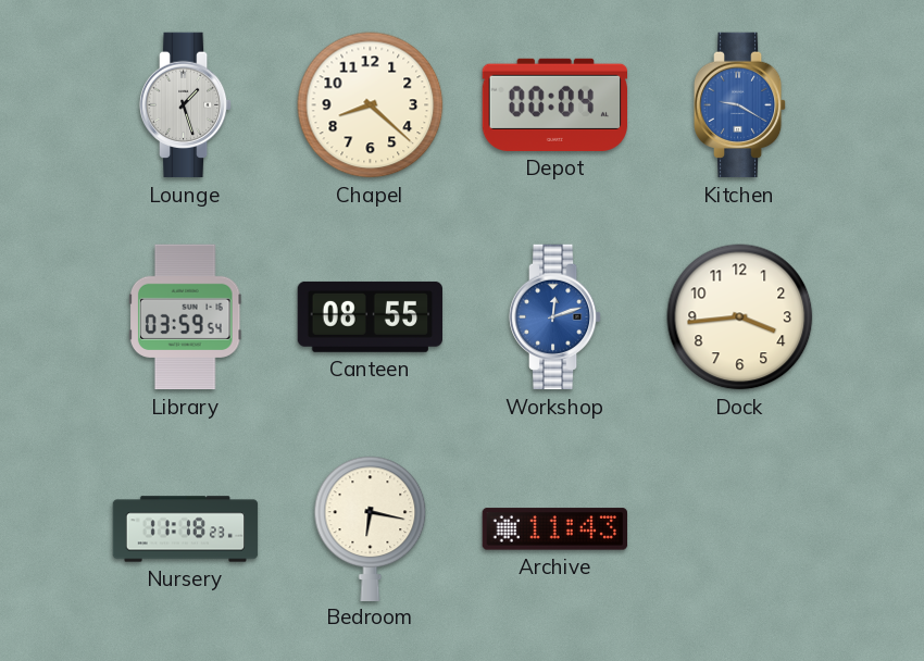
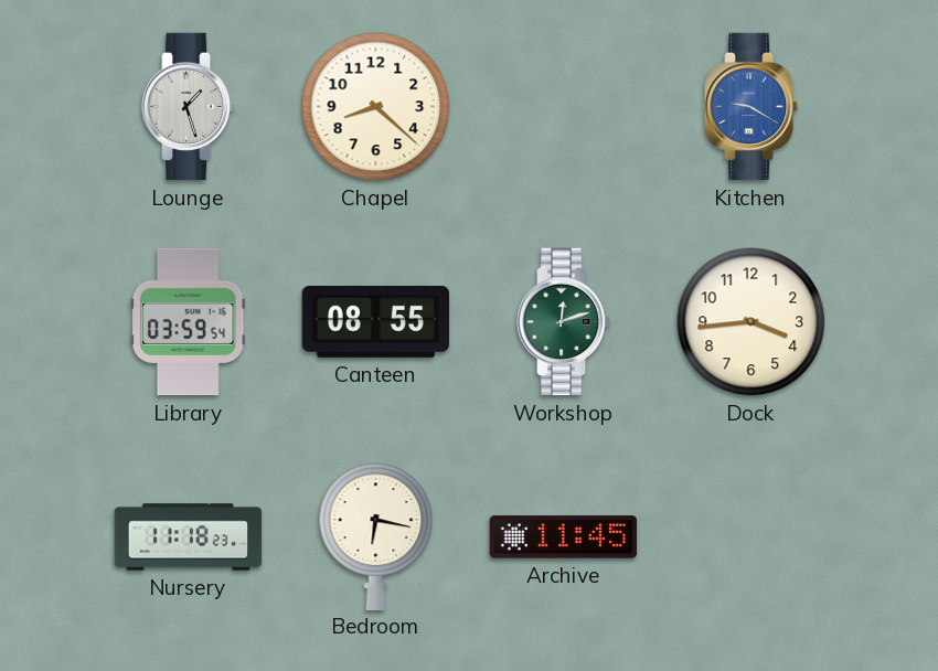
Depot: 00:04 -> none (554, 104)
Workshop dial: blue -> green (564, 322)
Archive: 11:43 -> 11:45 (563, 537)
